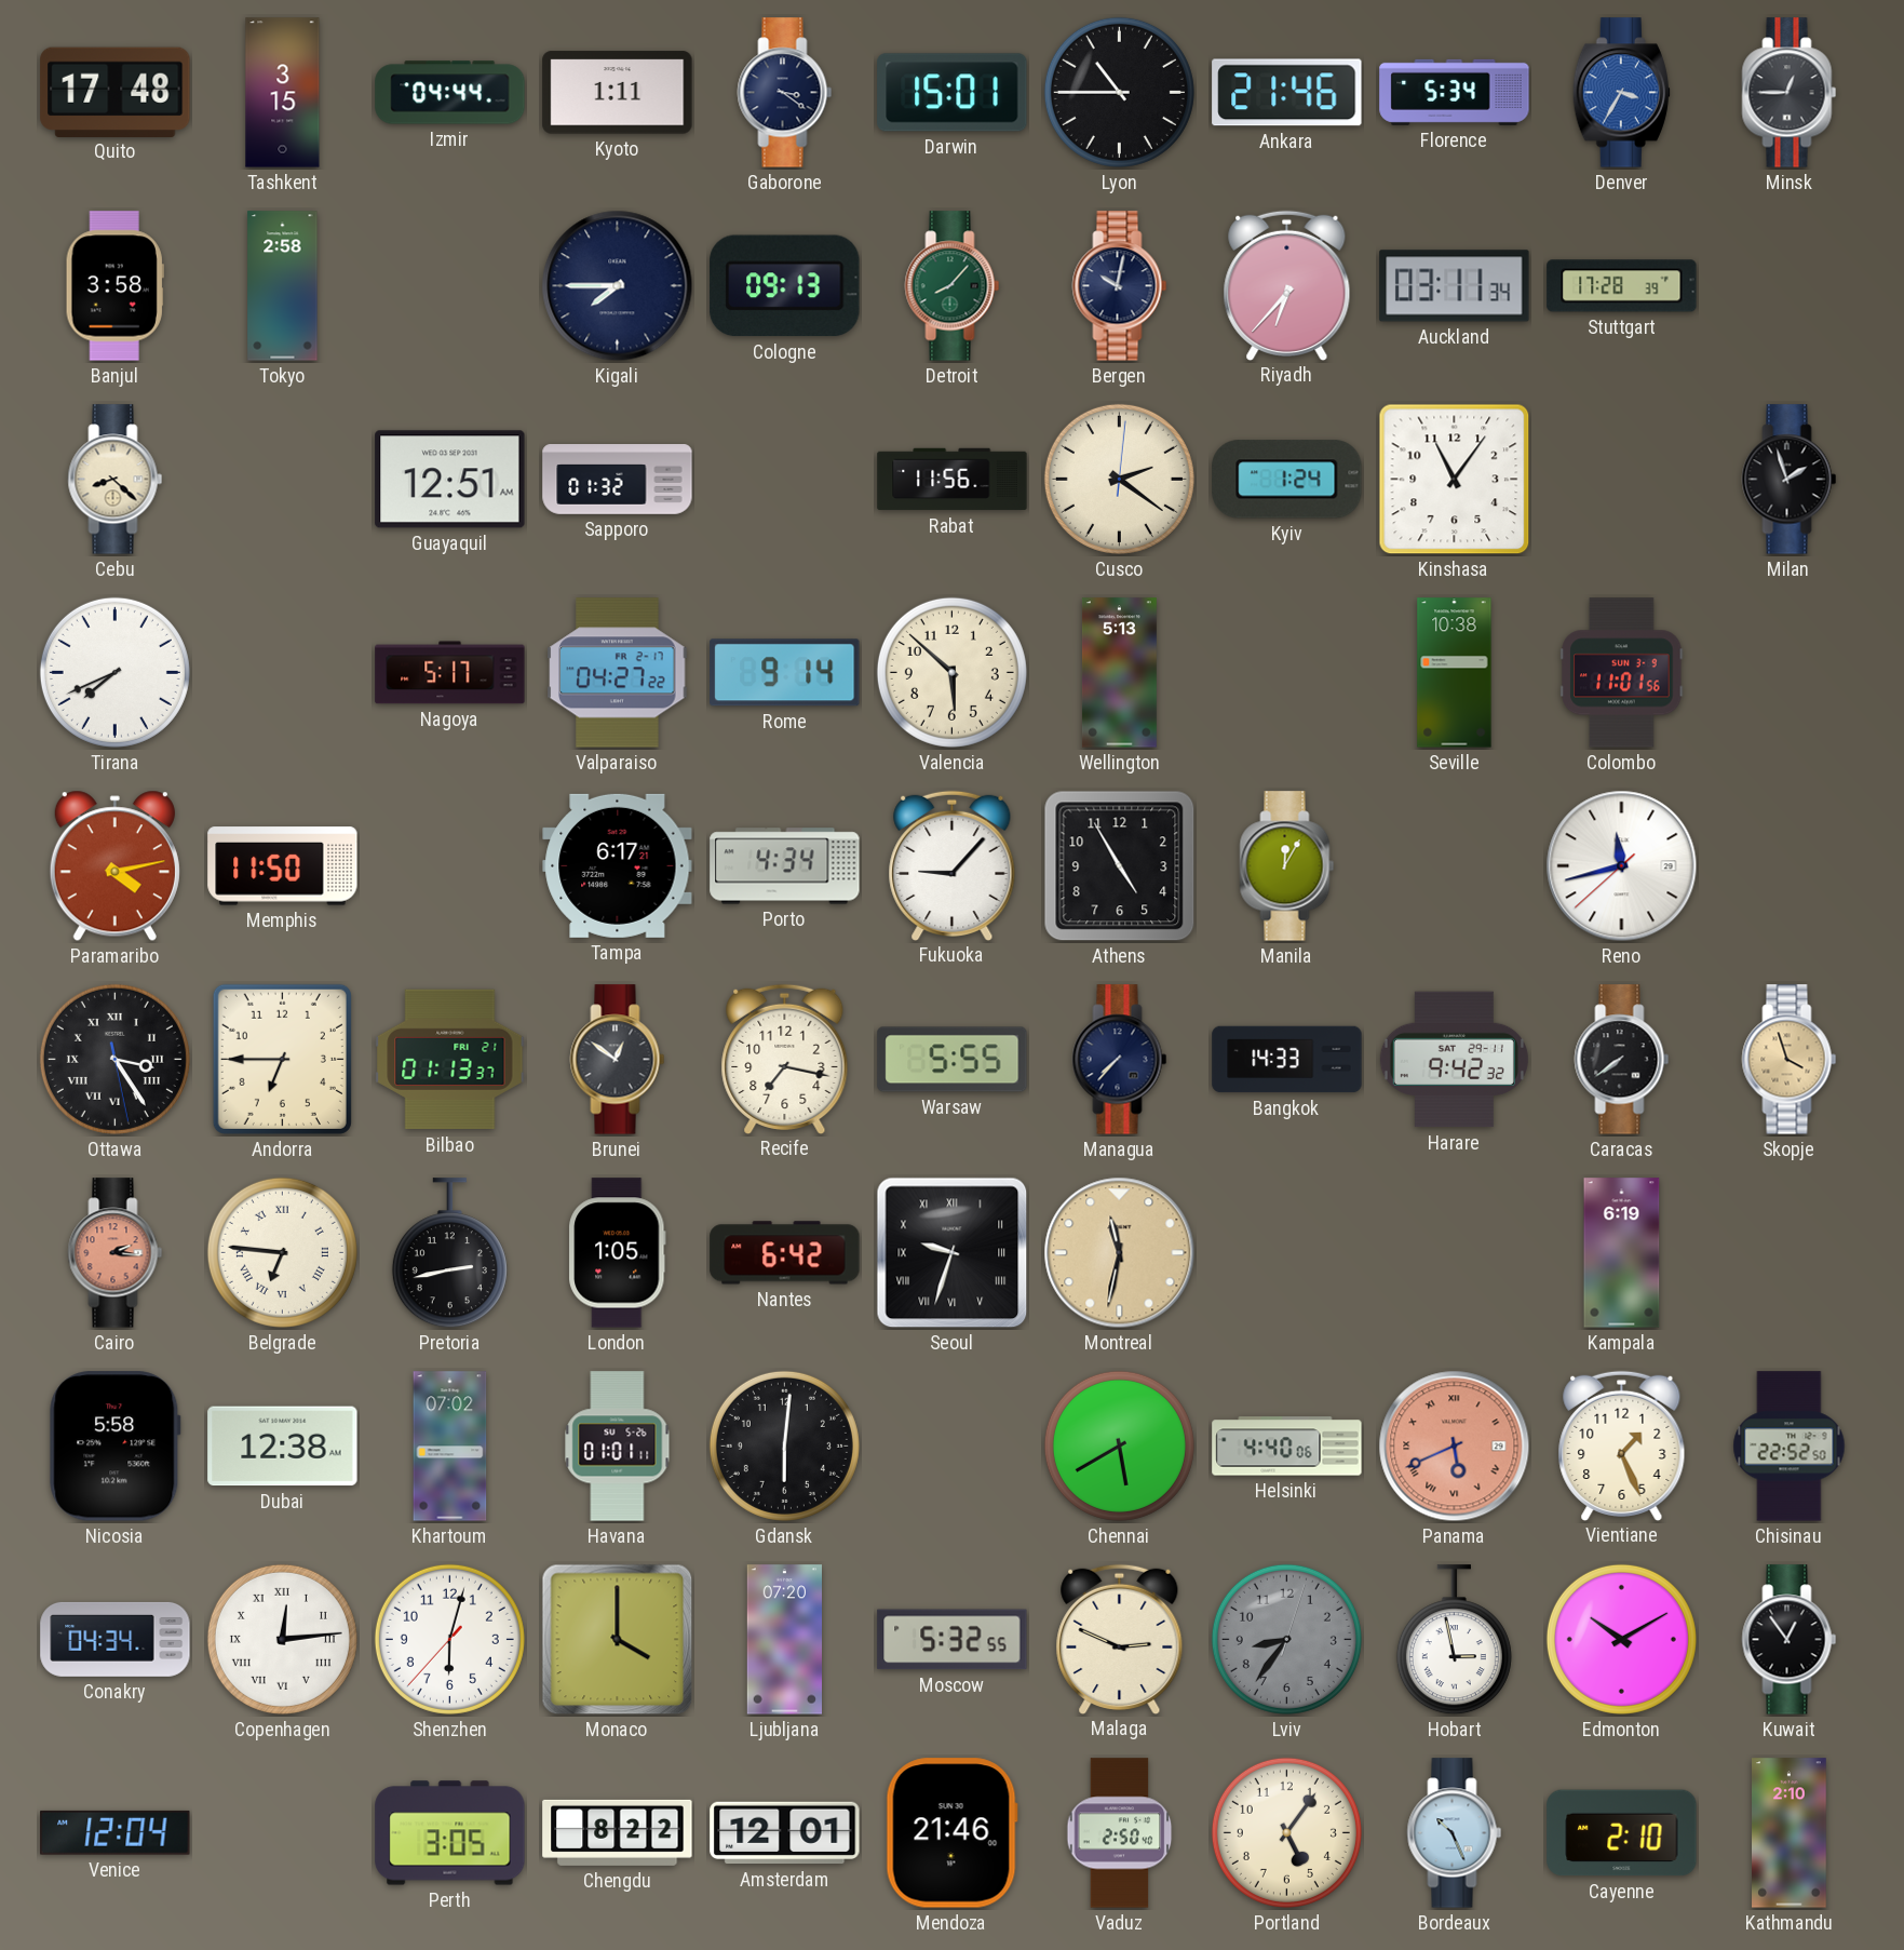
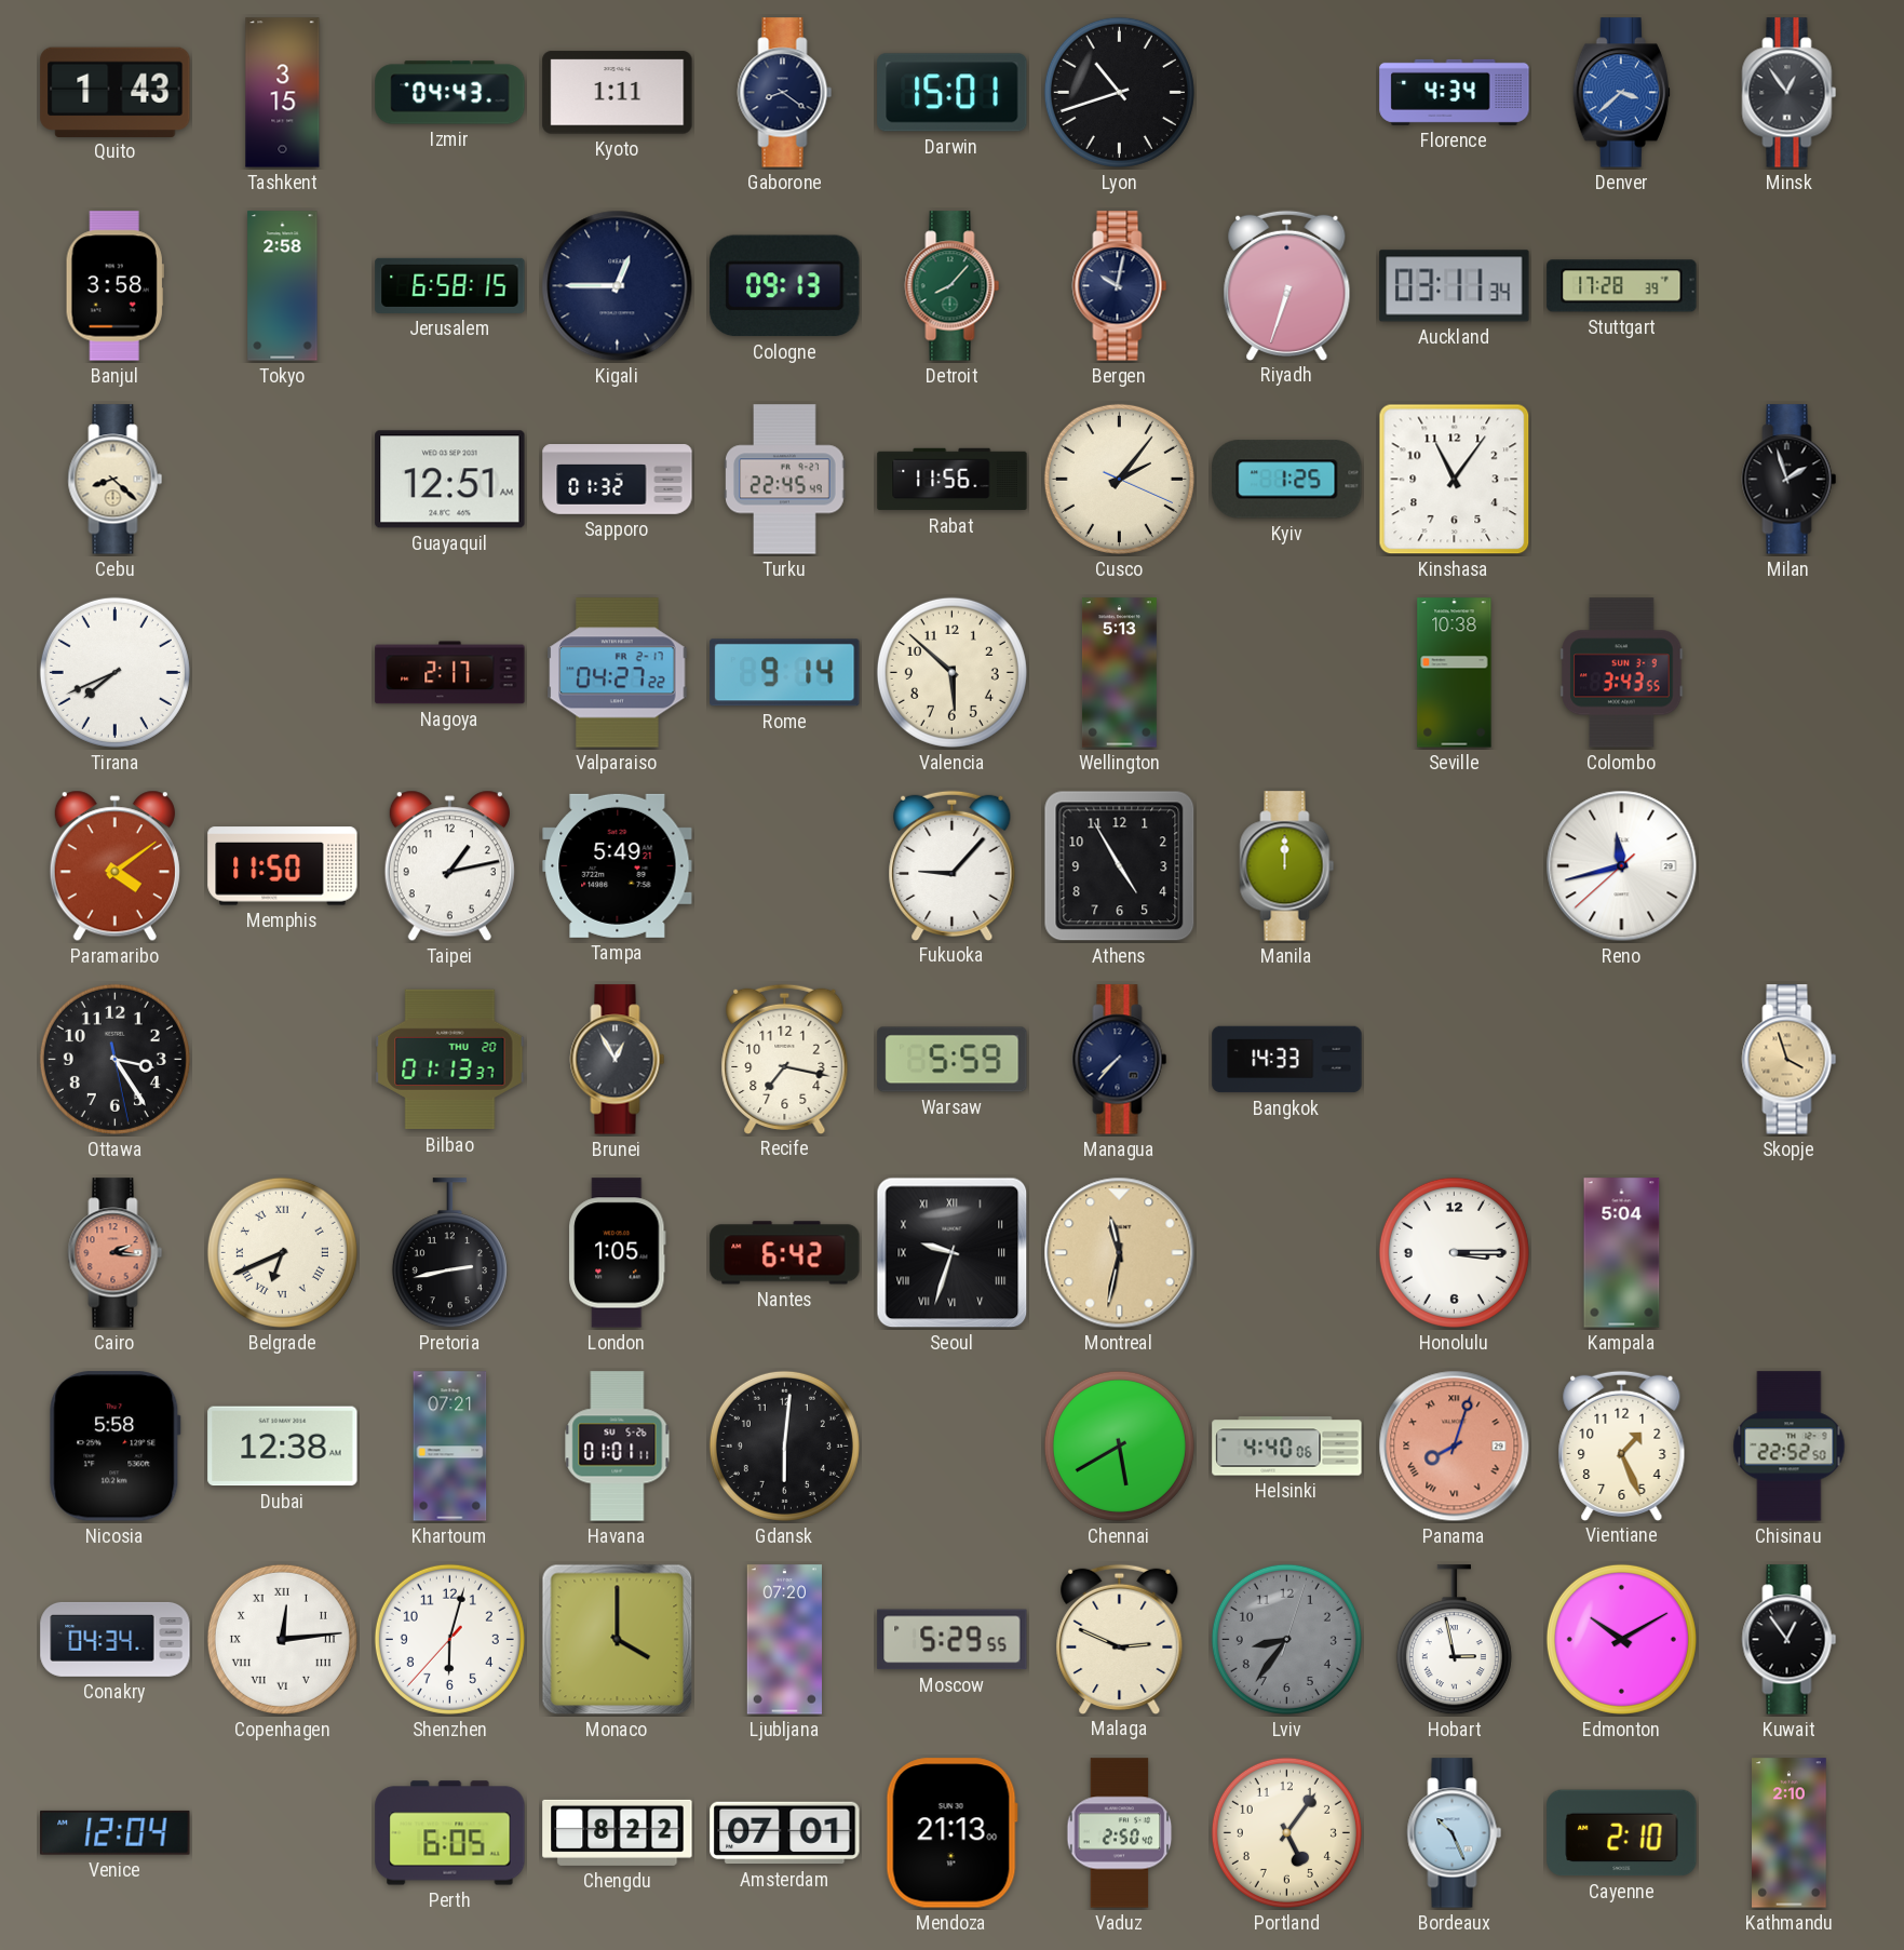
Quito: 17:48 -> 1:43 (116, 92)
Izmir: 04:44 -> 04:43 (450, 93)
Gaborone: 3:21 -> 8:21 (785, 93)
Lyon: 10:45 -> 10:42 (1119, 92)
Ankara: 21:46 -> none (1287, 93)
Florence: 5:34 -> 4:34 (1455, 92)
Denver: 3:35 -> 3:38 (1621, 93)
Minsk: 12:45 -> 12:54 (1790, 93)
Jerusalem: none -> 6:58 (450, 285)
Kigali: 7:45 -> 12:45 (618, 286)
Riyadh: 6:37 -> 6:33 (1287, 285)
Turku: none -> 22:45 (785, 480)
Cusco: 2:21 -> 2:06 (1119, 479)
Kyiv: 1:24 -> 1:25 (1287, 480)
Nagoya: 5:17 -> 2:17 (450, 673)
Colombo: 11:01 -> 3:43 (1622, 673)
Paramaribo: 4:13 -> 4:09 (114, 866)
Taipei: none -> 1:13 (449, 866)
Tampa: 6:17 -> 5:49 (618, 865)
Porto: 4:34 -> none (785, 866)
Manila: 12:05 -> 12:00 (1287, 866)
Ottawa numerals: Roman -> Arabic (114, 1059)
Andorra: 6:45 -> none (282, 1059)
Bilbao date: FRI 21 -> THU 20 (450, 1060)
Brunei: 12:51 -> 12:55 (618, 1060)
Warsaw: 5:55 -> 5:59 (953, 1060)
Harare: 9:42 -> none (1454, 1060)
Caracas: 7:39 -> none (1622, 1060)
Belgrade: 6:46 -> 6:41 (282, 1252)
Honolulu: none -> 3:15 (1454, 1252)
Kampala: 6:19 -> 5:04 (1622, 1253)
Khartoum: 07:02 -> 07:21 (450, 1447)
Panama: 5:41 -> 8:03 (1455, 1447)
Moscow: 5:32 -> 5:29 (953, 1640)
Perth: 3:05 -> 6:05 (450, 1833)
Amsterdam: 12:01 -> 07:01 (785, 1833)
Mendoza: 21:46 -> 21:13 (951, 1833)
